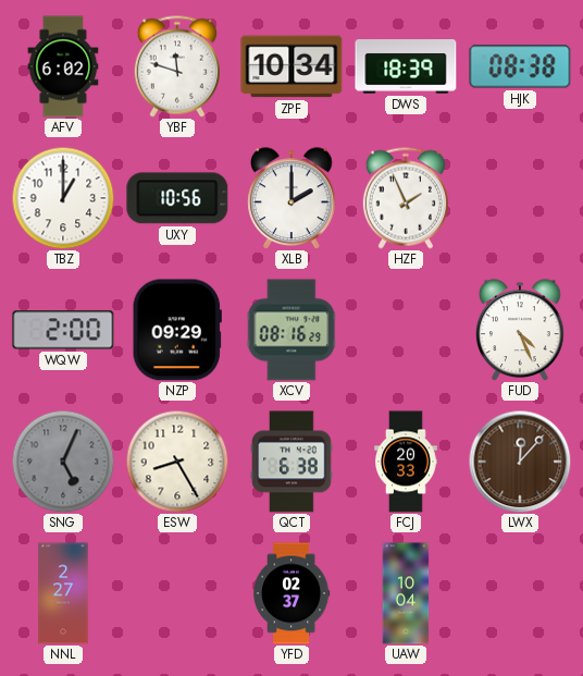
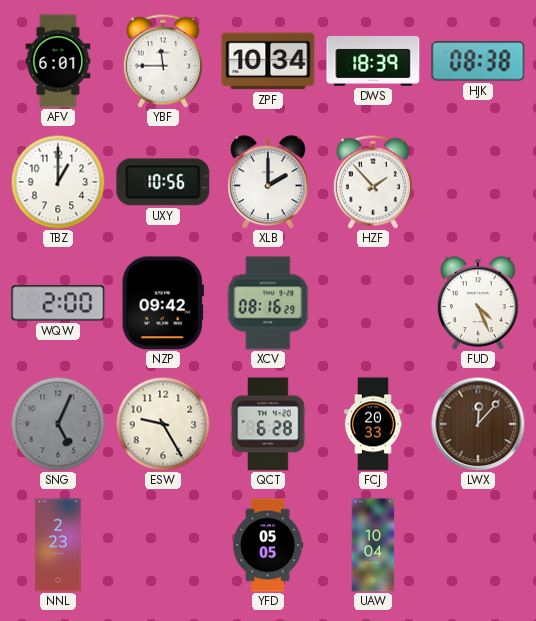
AFV: 6:02 -> 6:01 (58, 61)
YBF: 11:48 -> 11:45 (163, 61)
HZF: 1:56 -> 1:53 (373, 182)
NZP: 09:29 -> 09:42 (163, 303)
ESW: 8:25 -> 9:25 (163, 424)
QCT: 6:38 -> 6:28 (268, 424)
NNL: 2:27 -> 2:23 (58, 545)
YFD: 02:37 -> 05:05 (268, 545)
